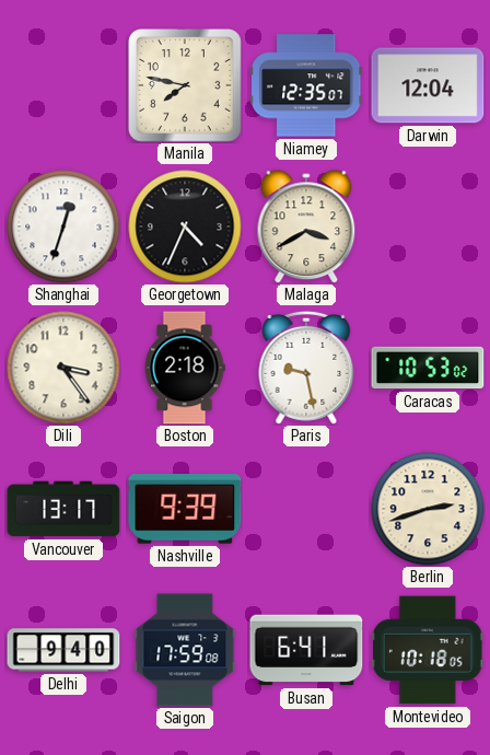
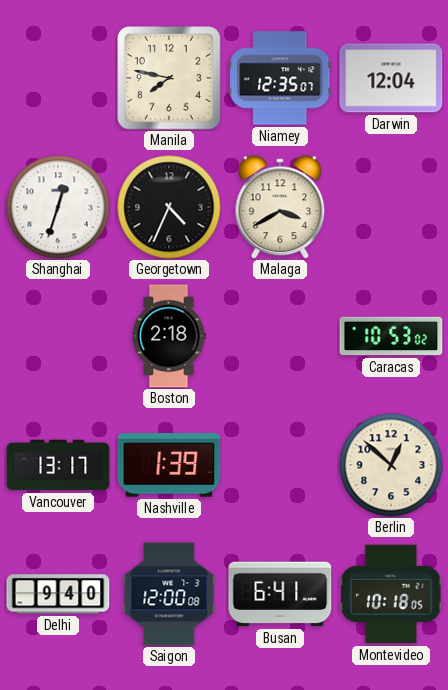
Dili: 3:24 -> none (63, 368)
Paris: 9:28 -> none (306, 368)
Nashville: 9:39 -> 1:39 (169, 466)
Berlin: 2:42 -> 12:52 (391, 465)
Saigon: 17:59 -> 12:00 (169, 594)
